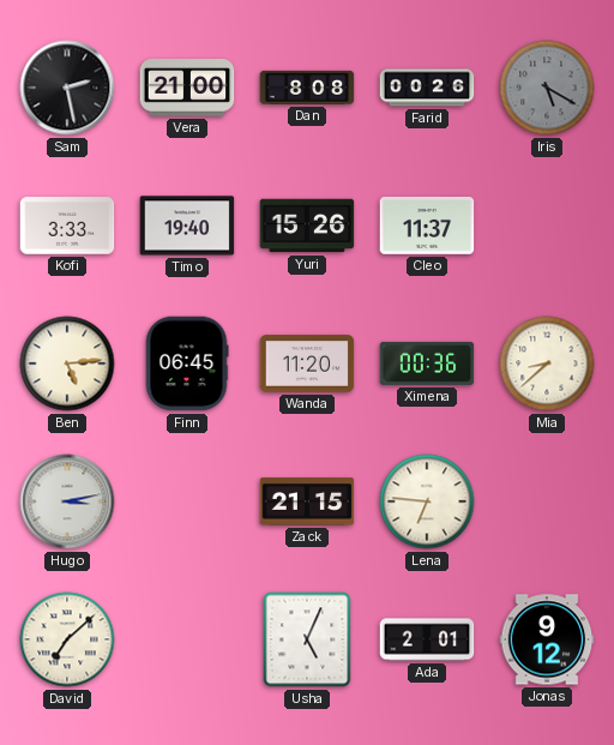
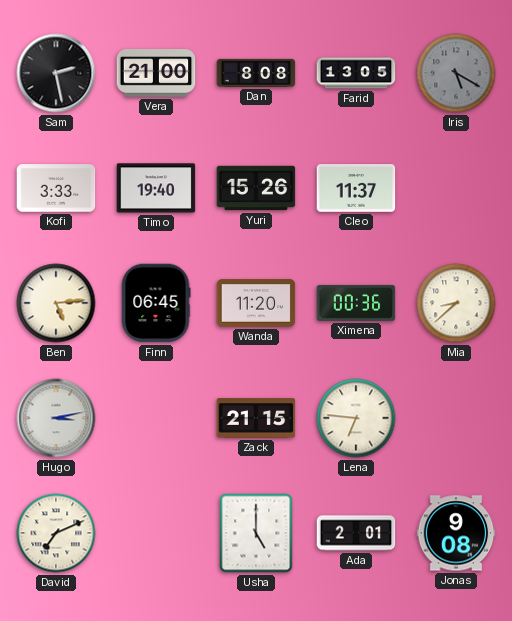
Farid: 00:26 -> 13:05 (356, 73)
David: 7:08 -> 7:11 (56, 533)
Usha: 5:04 -> 5:00 (256, 533)
Jonas: 9:12 -> 9:08 (456, 533)
